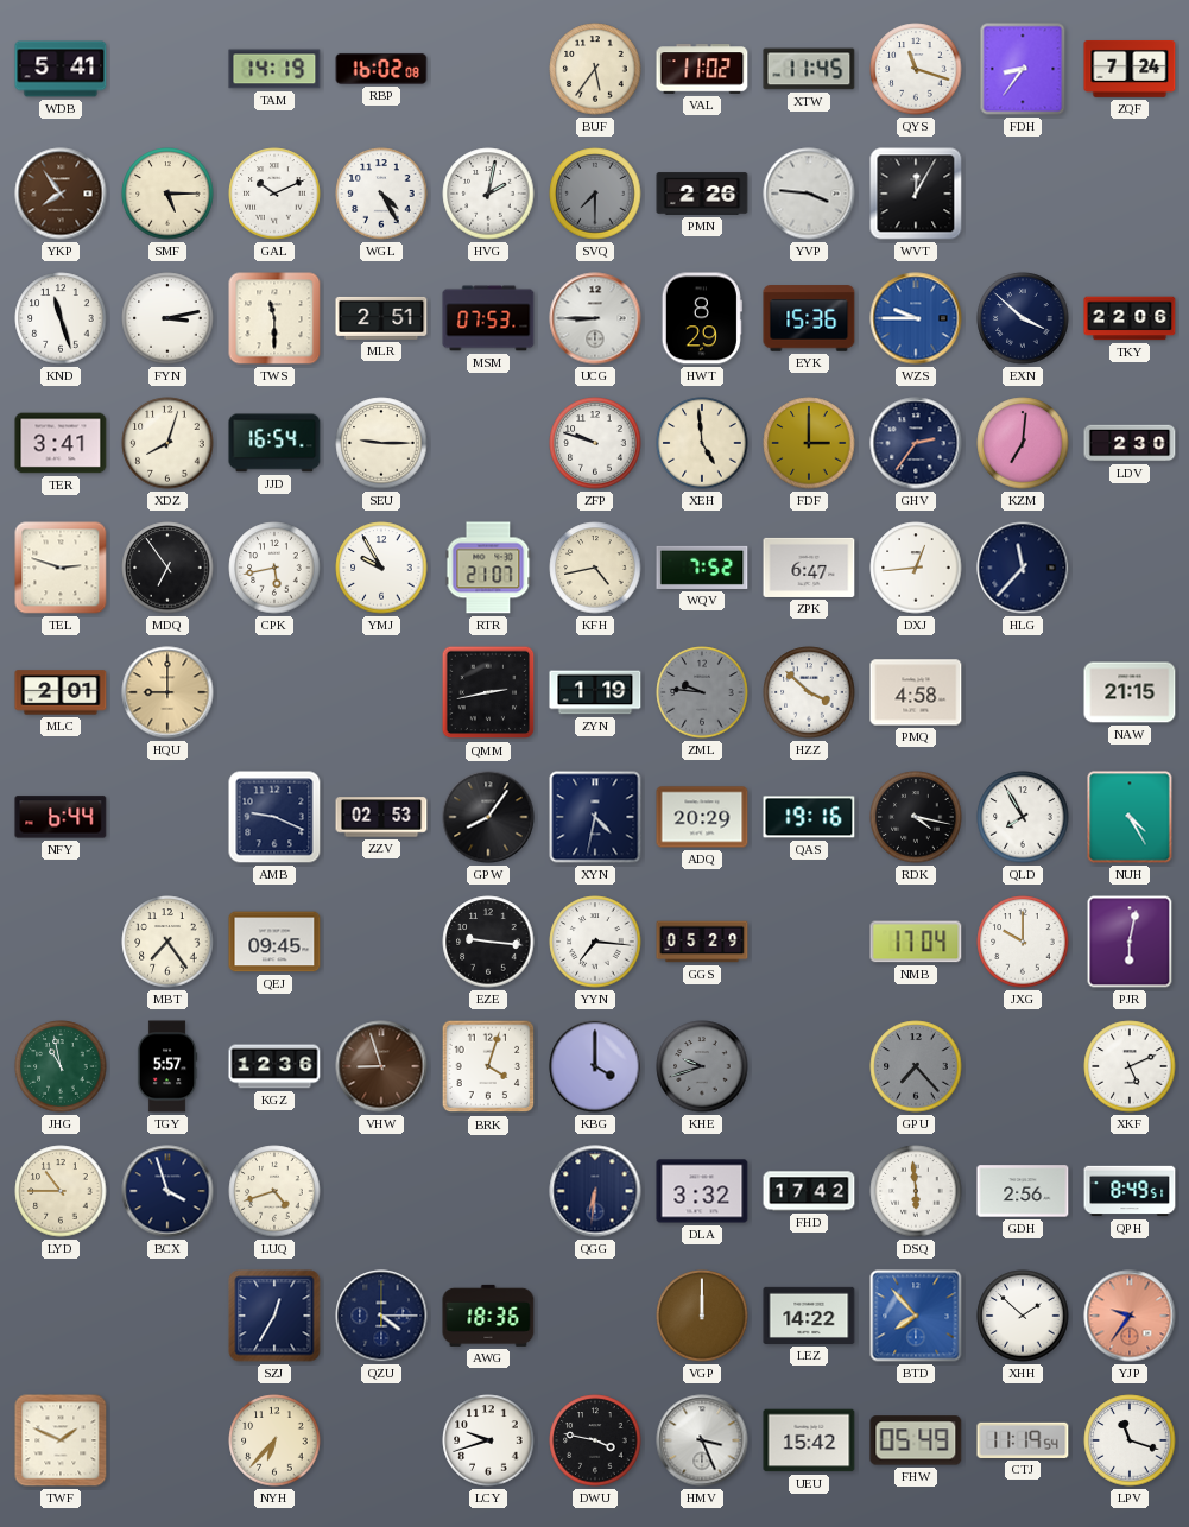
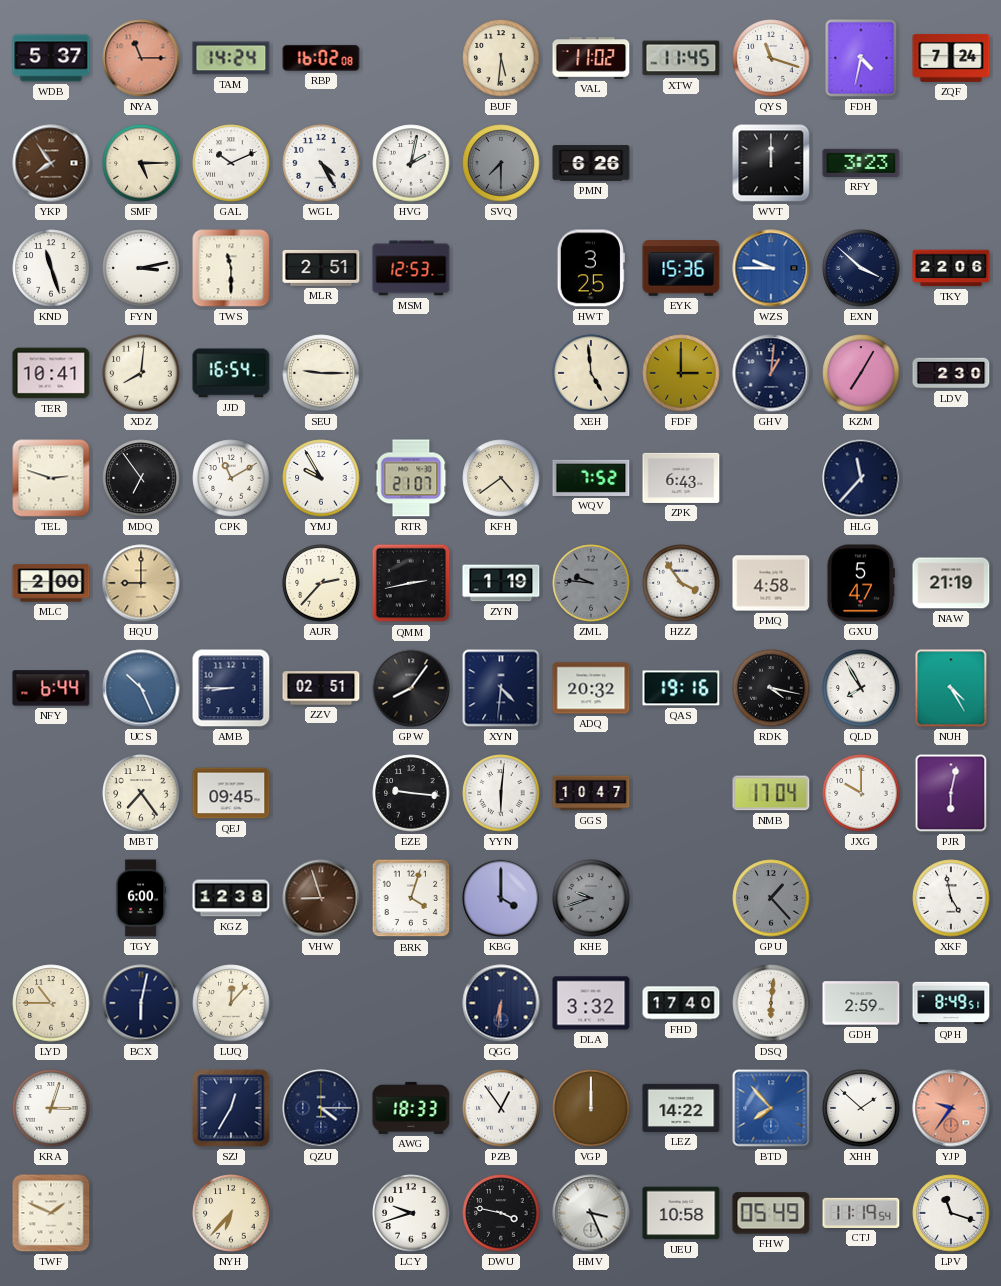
WDB: 5:41 -> 5:37 (51, 58)
NYA: none -> 11:15 (141, 58)
TAM: 14:19 -> 14:24 (231, 58)
BUF: 5:36 -> 5:31 (501, 58)
FDH: 8:36 -> 4:32 (861, 58)
PMN: 2:26 -> 6:26 (591, 163)
YVP: 3:46 -> none (809, 194)
WVT: 12:05 -> 12:00 (771, 163)
RFY: none -> 3:23 (861, 163)
MSM: 07:53 -> 12:53 (411, 268)
UCG: 8:45 -> none (595, 318)
HWT: 8:29 -> 3:25 (591, 268)
TER: 3:41 -> 10:41 (51, 373)
XDZ: 8:03 -> 8:01 (141, 373)
ZFP: 9:48 -> none (595, 443)
GHV: 2:36 -> 1:01 (771, 373)
KZM: 7:01 -> 7:05 (861, 373)
CPK: 5:43 -> 11:10 (231, 478)
KFH: 4:43 -> 4:39 (501, 478)
ZPK: 6:47 -> 6:43 (681, 478)
DXJ: 12:44 -> none (916, 568)
MLC: 2:01 -> 2:00 (51, 583)
AUR: none -> 2:37 (321, 583)
HZZ: 3:52 -> 3:54 (681, 583)
GXU: none -> 5:47 (861, 583)
NAW: 21:15 -> 21:19 (951, 583)
UCS: none -> 10:26 (141, 688)
AMB: 9:19 -> 8:45 (231, 688)
ZZV: 02:53 -> 02:51 (321, 688)
XYN: 4:32 -> 4:31 (501, 688)
ADQ: 20:29 -> 20:32 (591, 688)
YYN: 7:16 -> 6:01 (501, 793)
GGS: 05:29 -> 10:47 (591, 793)
JHG: 10:58 -> none (61, 1066)
TGY: 5:57 -> 6:00 (141, 898)
KGZ: 12:36 -> 12:38 (231, 898)
GPU: 7:23 -> 1:23 (771, 898)
XKF: 5:11 -> 4:58 (951, 898)
BCX: 3:57 -> 6:02 (141, 1003)
LUQ: 4:42 -> 12:07 (231, 1003)
FHD: 17:42 -> 17:40 (681, 1003)
DSQ: 5:59 -> 6:01 (771, 1003)
GDH: 2:56 -> 2:59 (861, 1003)
KRA: none -> 3:03 (51, 1108)
AWG: 18:36 -> 18:33 (411, 1108)
PZB: none -> 12:54 (501, 1108)
UEU: 15:42 -> 10:58 (681, 1213)
